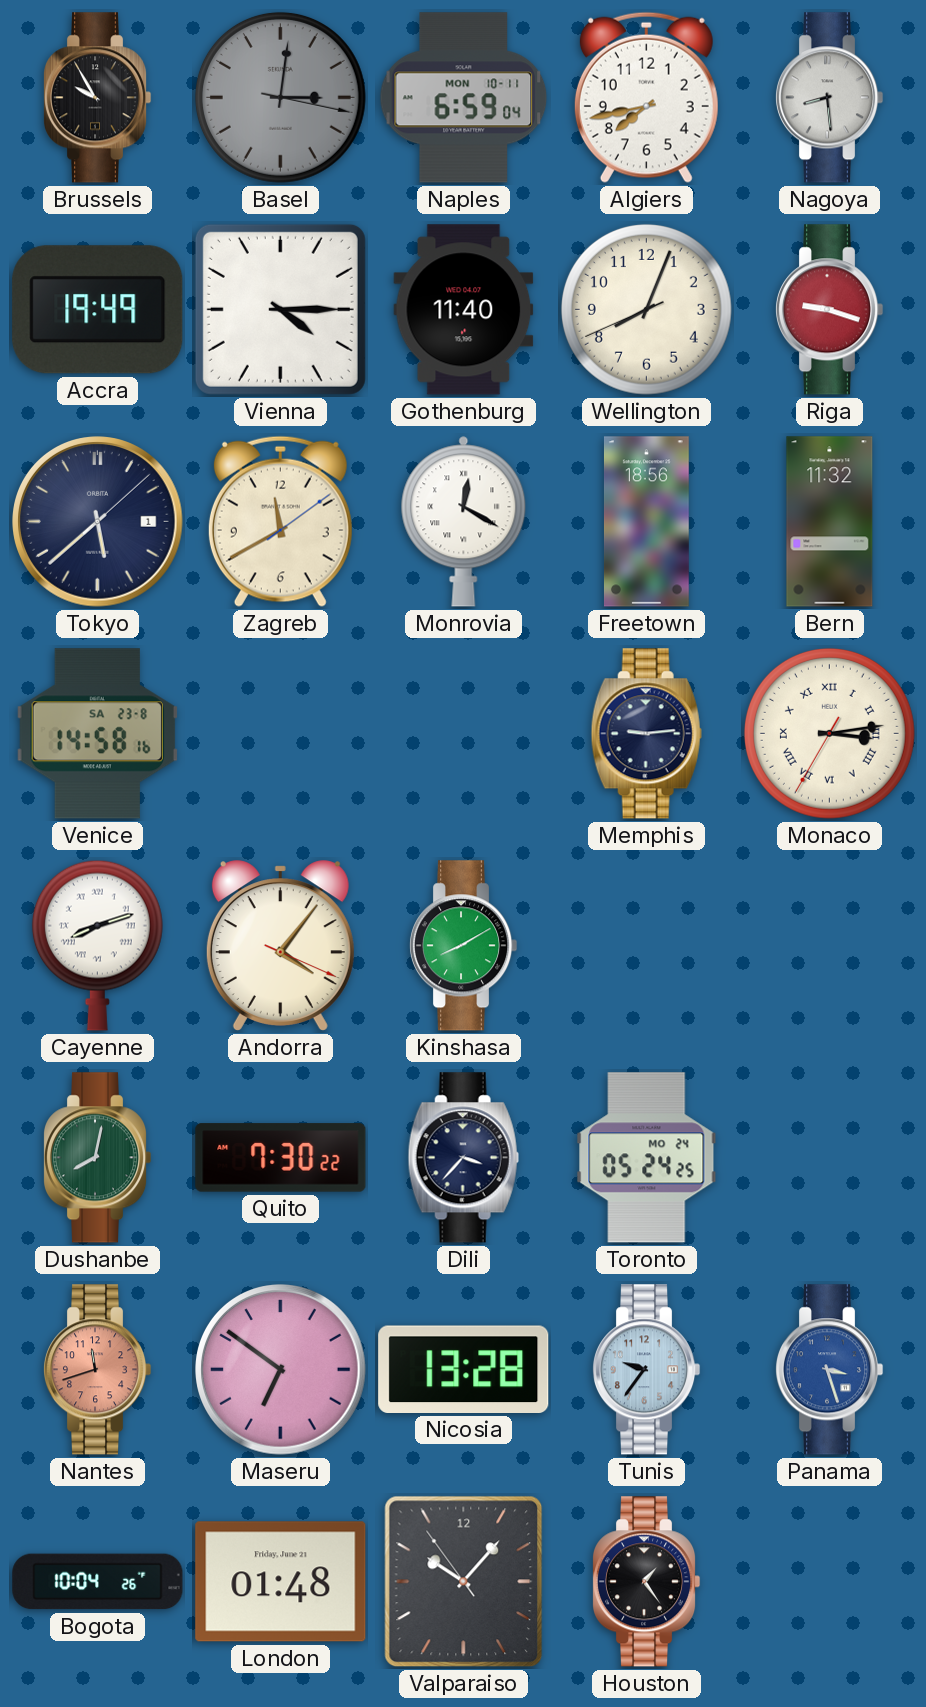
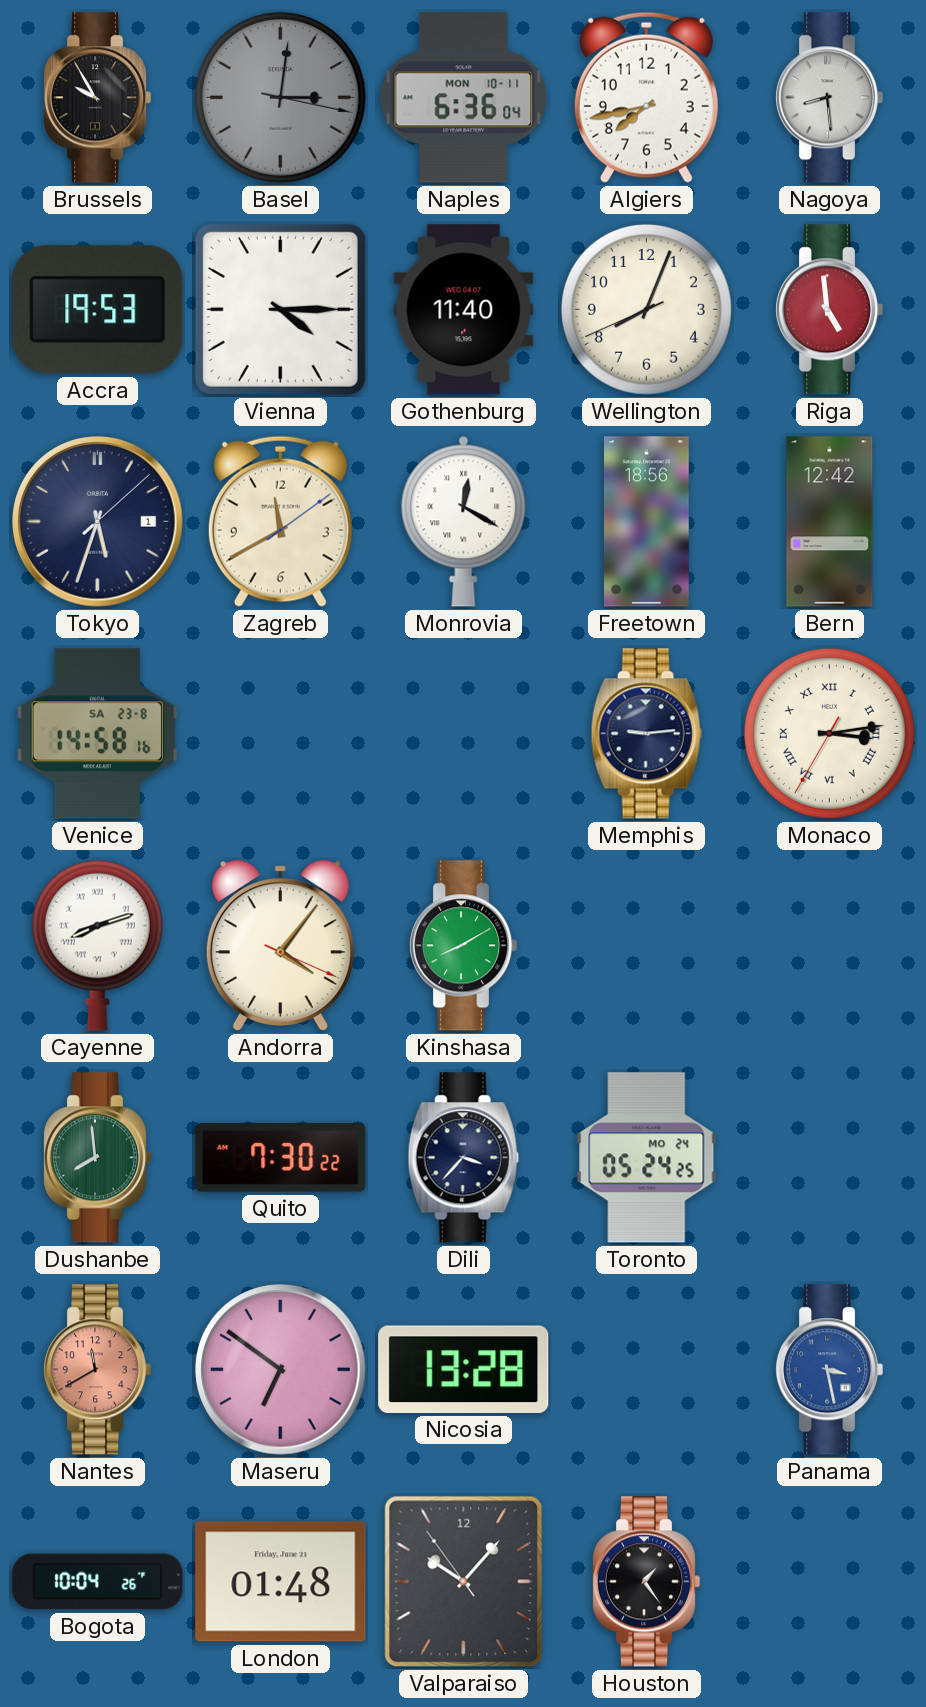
Naples: 6:59 -> 6:36 (464, 98)
Accra: 19:49 -> 19:53 (98, 310)
Riga: 9:18 -> 4:59 (829, 310)
Tokyo: 5:38 -> 5:33 (98, 522)
Bern: 11:32 -> 12:42 (830, 522)
Dushanbe: 8:02 -> 7:59 (97, 1158)
Nantes: 11:42 -> 11:40 (97, 1370)
Tunis: 9:36 -> none (646, 1370)
Panama: 3:27 -> 3:28 (829, 1370)
